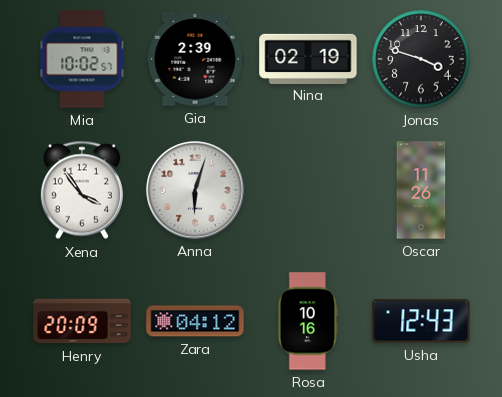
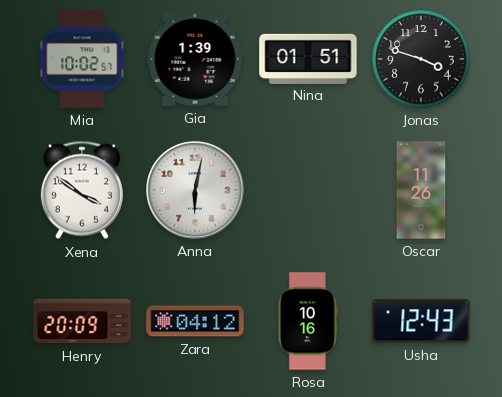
Gia: 2:39 -> 1:39 (195, 59)
Nina: 02:19 -> 01:51 (308, 58)
Xena: 3:54 -> 3:51 (82, 190)
Anna: 6:03 -> 6:02 (195, 190)
